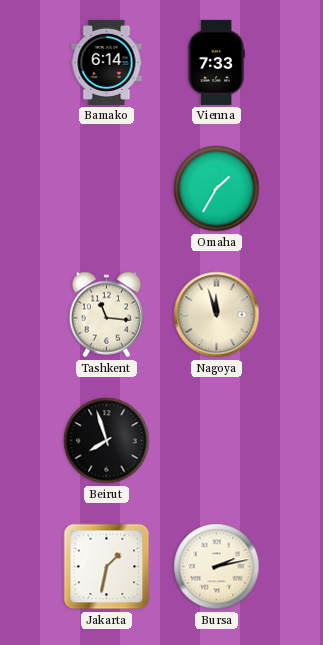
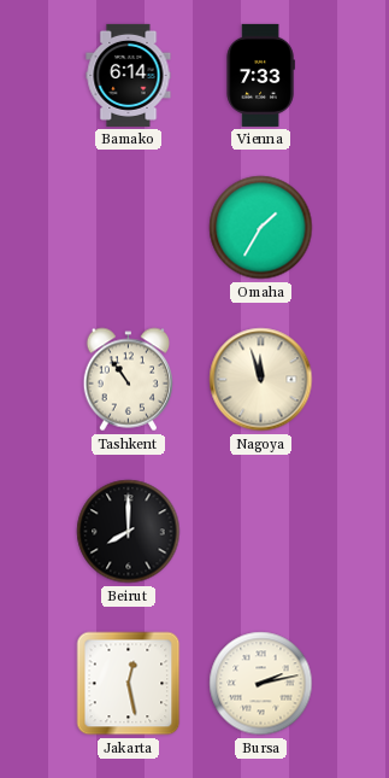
Tashkent: 11:16 -> 10:54 (128, 380)
Beirut: 7:57 -> 8:00 (129, 532)
Jakarta: 1:32 -> 12:28 (129, 684)
